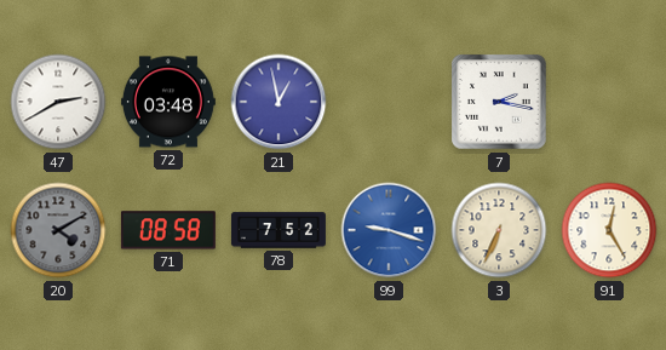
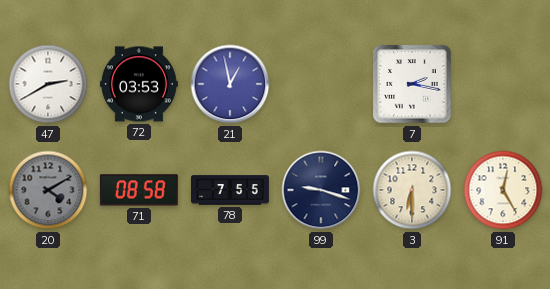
72: 03:48 -> 03:53 (139, 84)
78: 7:52 -> 7:55 (230, 190)
99 dial: blue -> navy (321, 190)
3: 6:34 -> 6:30 (412, 190)
